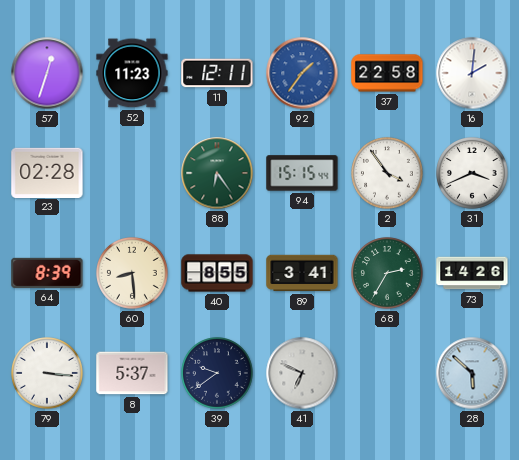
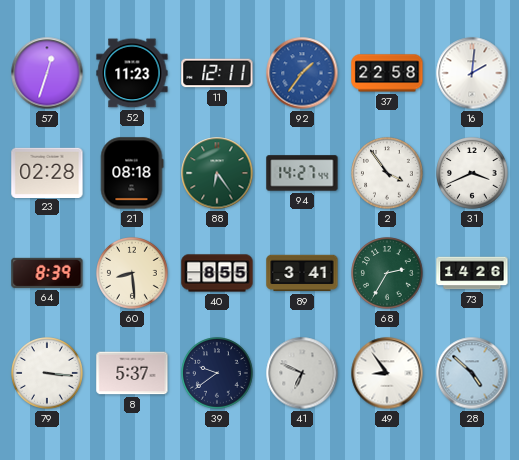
21: none -> 08:18 (132, 173)
94: 15:15 -> 14:27 (302, 173)
49: none -> 8:54 (387, 373)
28: 5:52 -> 4:52 (472, 373)
